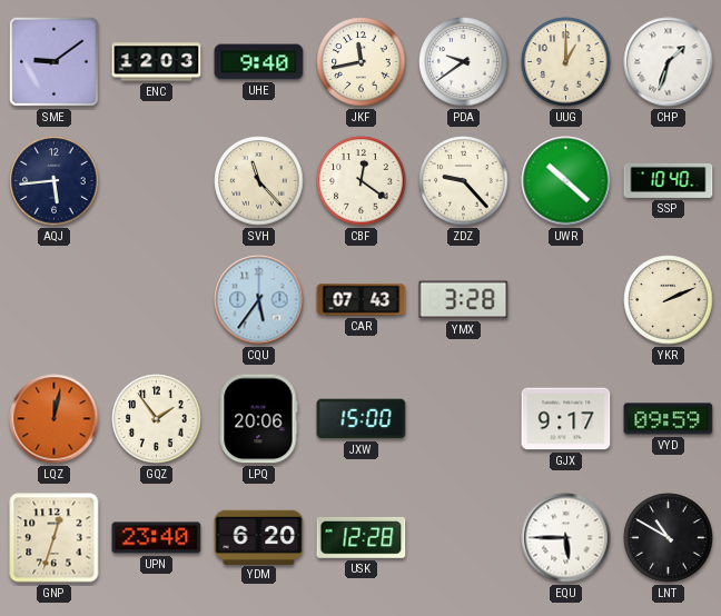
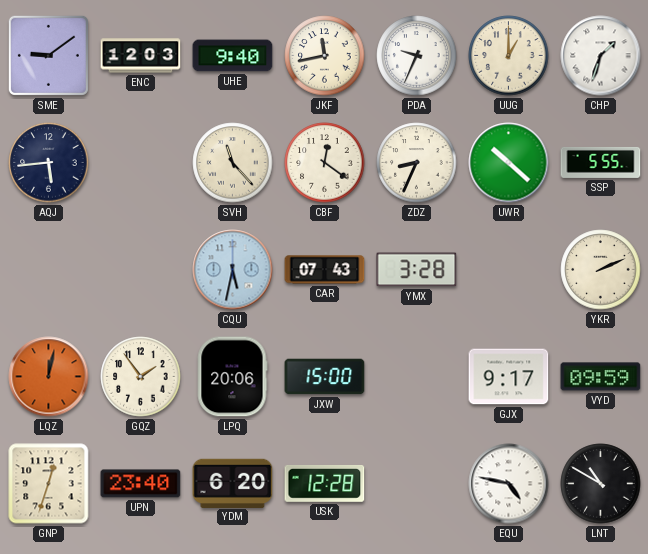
PDA: 9:39 -> 9:34 (417, 56)
ZDZ: 9:23 -> 8:34 (417, 163)
SSP: 10:40 -> 5:55 (601, 162)
CQU: 5:36 -> 5:32 (233, 270)
EQU: 5:45 -> 4:47 (509, 484)
